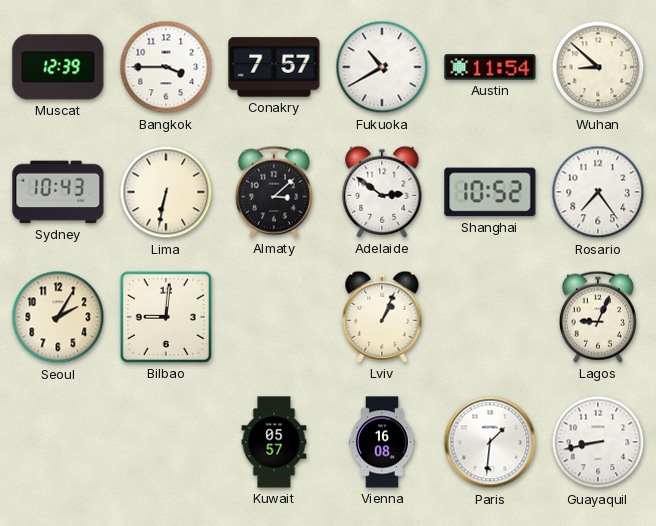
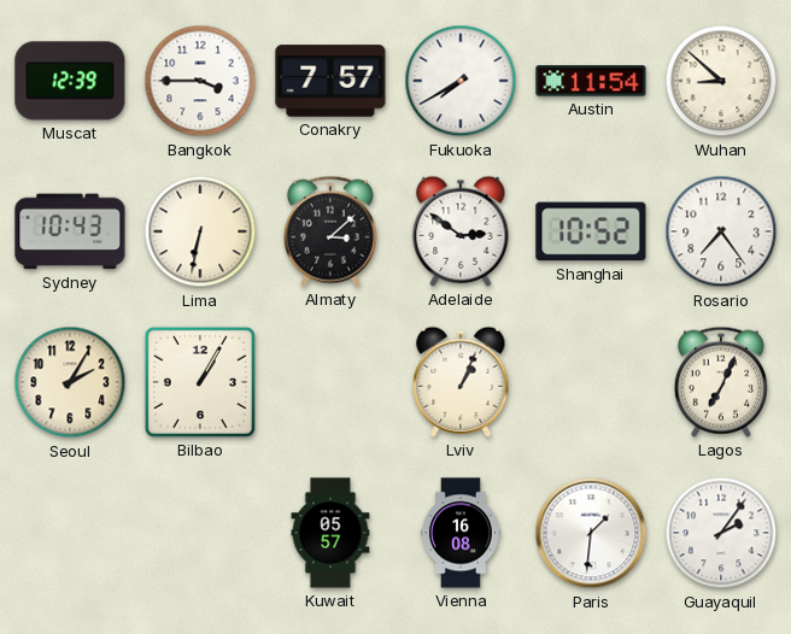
Fukuoka: 10:40 -> 7:40 (461, 81)
Bilbao: 9:01 -> 1:05 (200, 382)
Lagos: 9:04 -> 7:04 (721, 382)
Guayaquil: 8:43 -> 2:06 (721, 533)
